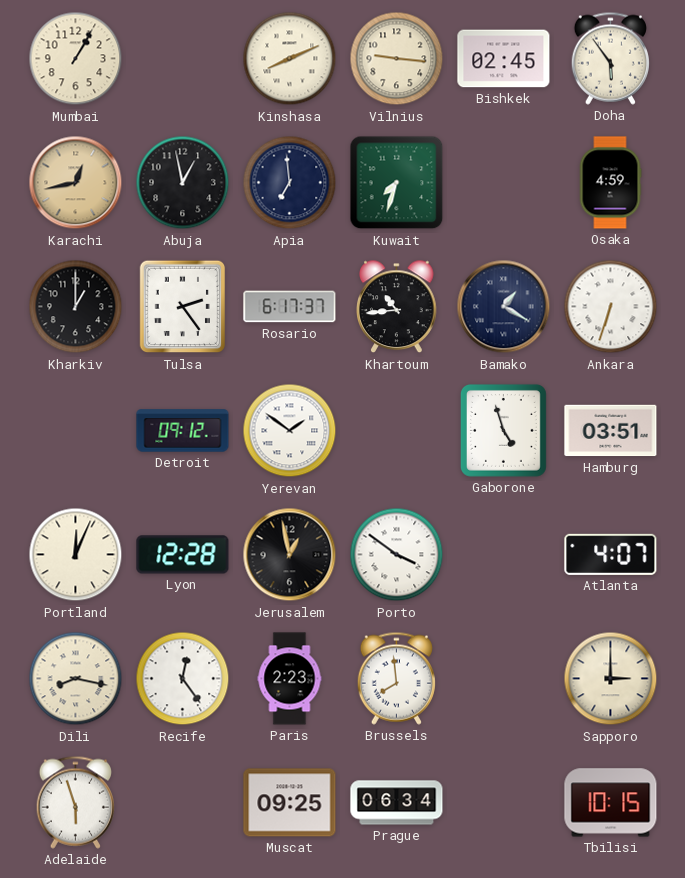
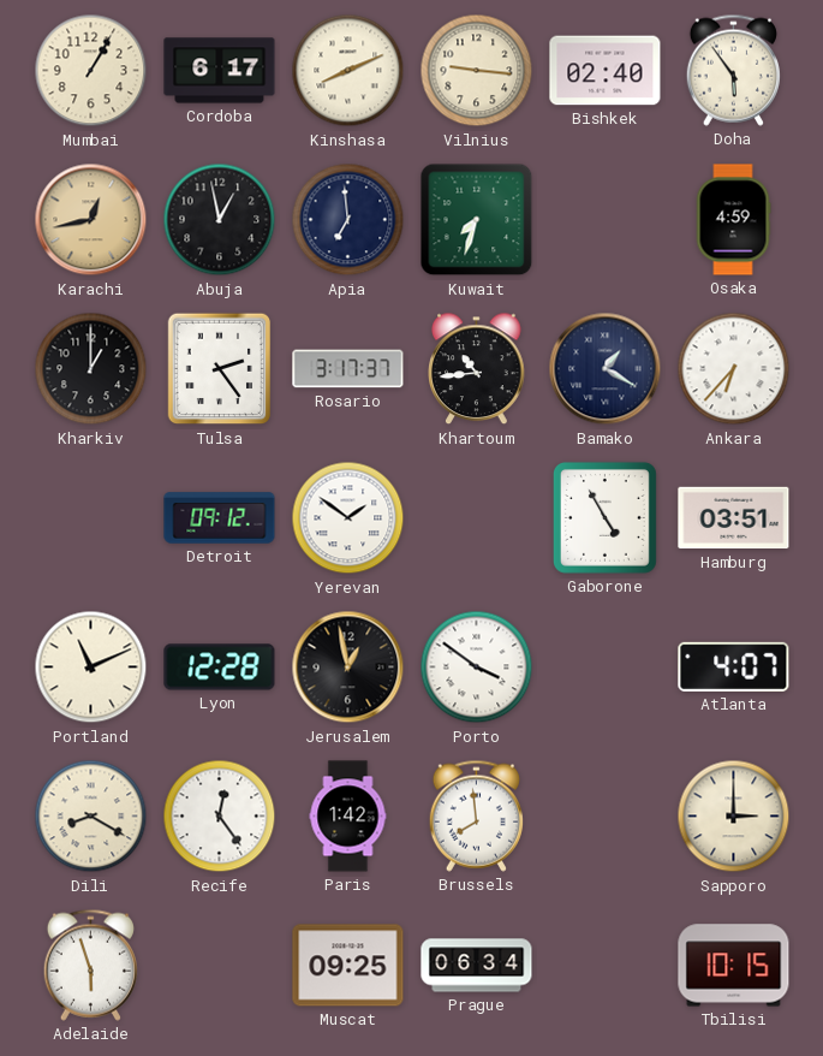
Cordoba: none -> 6:17 (220, 71)
Bishkek: 02:45 -> 02:40 (606, 71)
Rosario: 6:17 -> 3:17 (348, 369)
Ankara: 6:33 -> 6:37 (734, 369)
Gaborone: 4:57 -> 4:55 (604, 517)
Portland: 12:04 -> 11:11 (91, 668)
Dili: 8:17 -> 8:20 (91, 817)
Paris: 2:23 -> 1:42 (348, 817)
